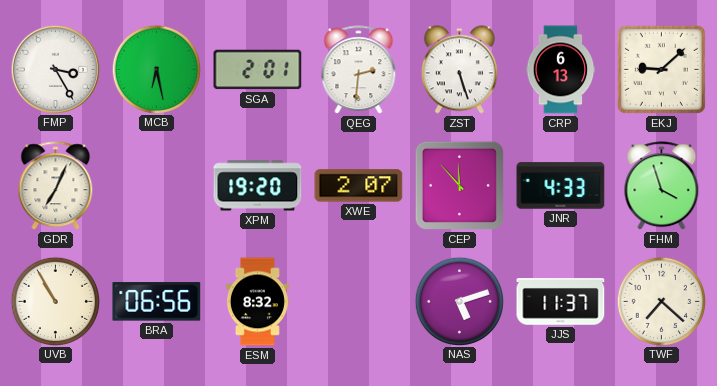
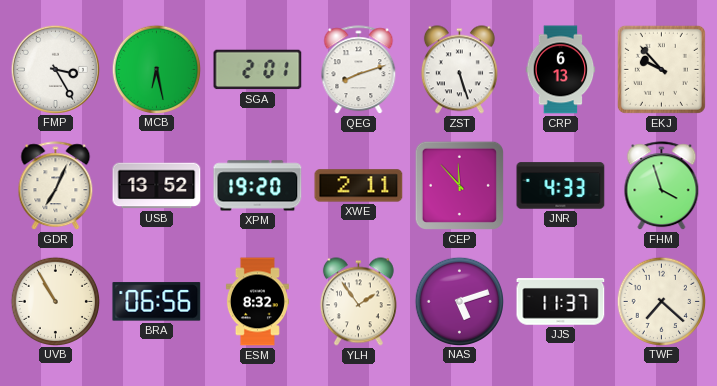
QEG: 2:31 -> 8:12 (359, 70)
EKJ: 9:08 -> 9:53 (661, 69)
USB: none -> 13:52 (157, 186)
XWE: 2:07 -> 2:11 (359, 186)
YLH: none -> 1:54 (358, 302)
